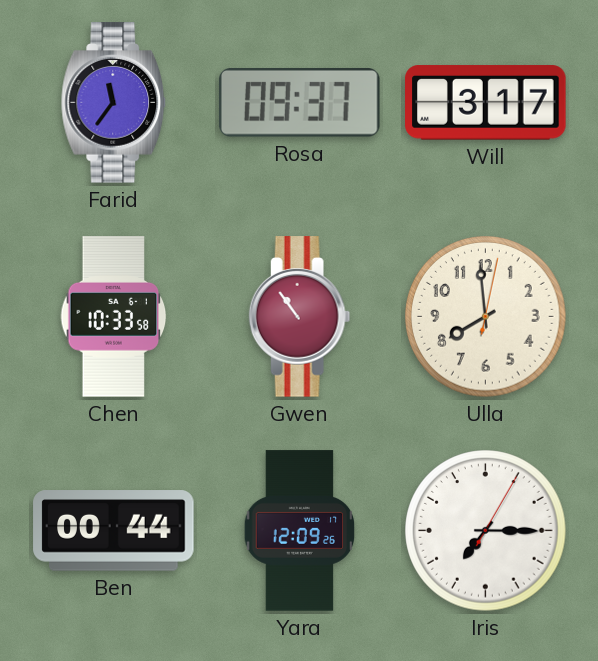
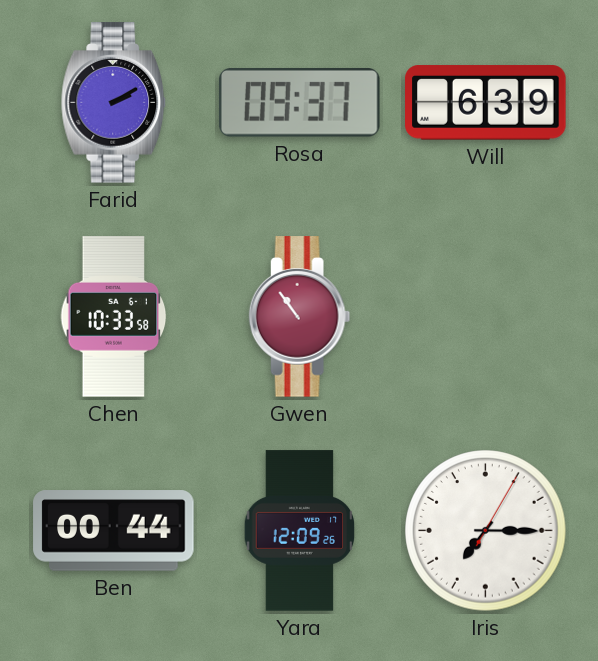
Farid: 11:36 -> 2:10 (114, 103)
Will: 3:17 -> 6:39 (486, 103)
Ulla: 7:59 -> none (486, 317)
